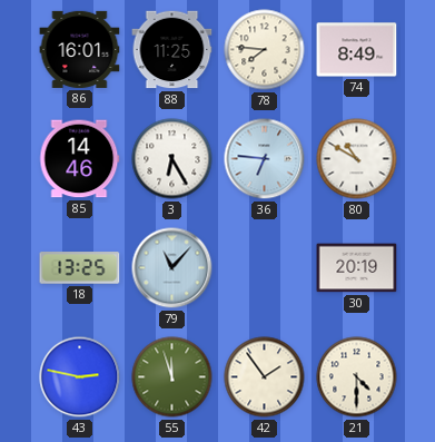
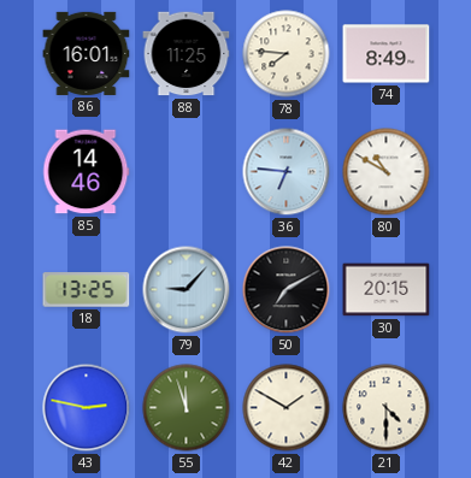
3: 6:25 -> none (172, 159)
79: 11:07 -> 9:07 (187, 290)
50: none -> 7:10 (287, 290)
30: 20:19 -> 20:15 (387, 290)
42: 1:54 -> 1:50 (287, 408)
